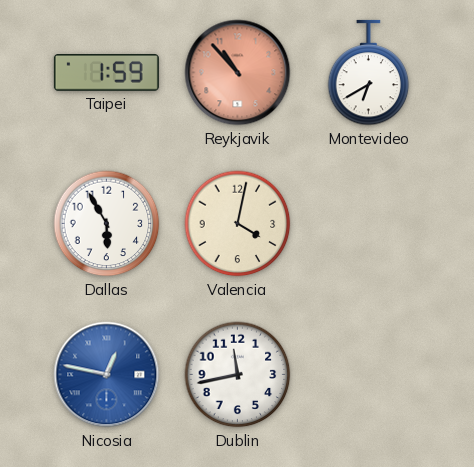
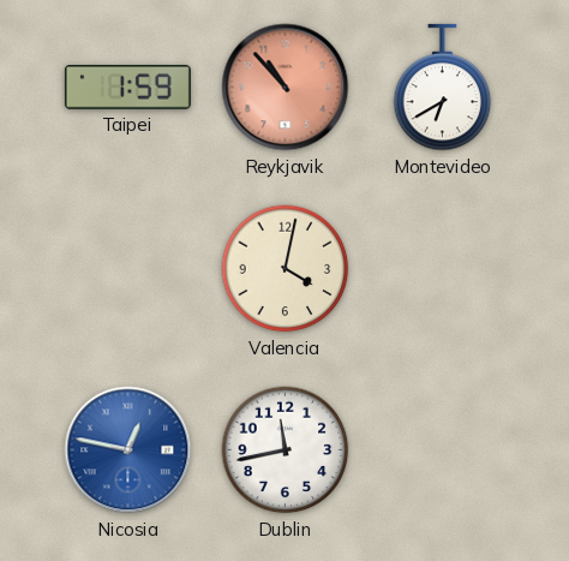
Dallas: 5:55 -> none (107, 224)
